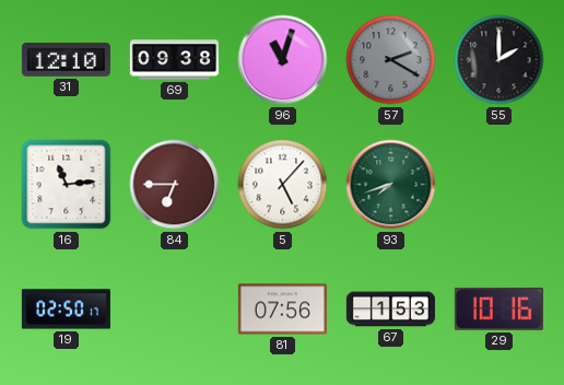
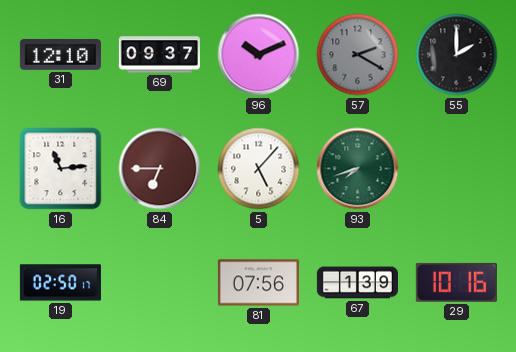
69: 09:38 -> 09:37 (159, 55)
96: 11:03 -> 10:11 (259, 55)
67: 1:53 -> 1:39 (357, 283)
